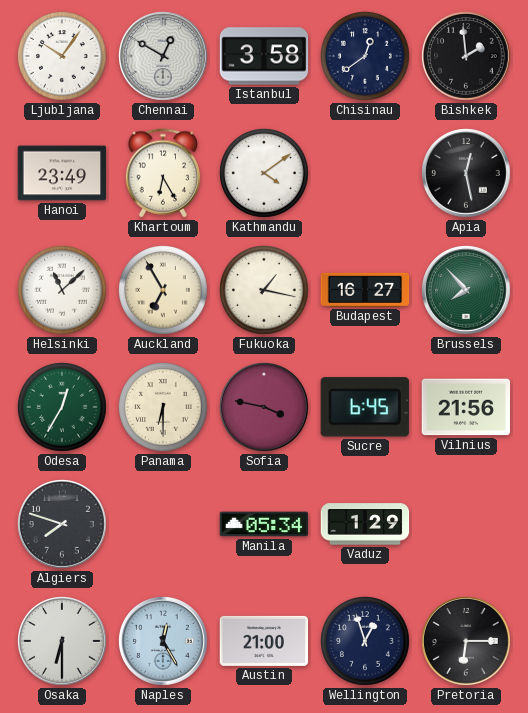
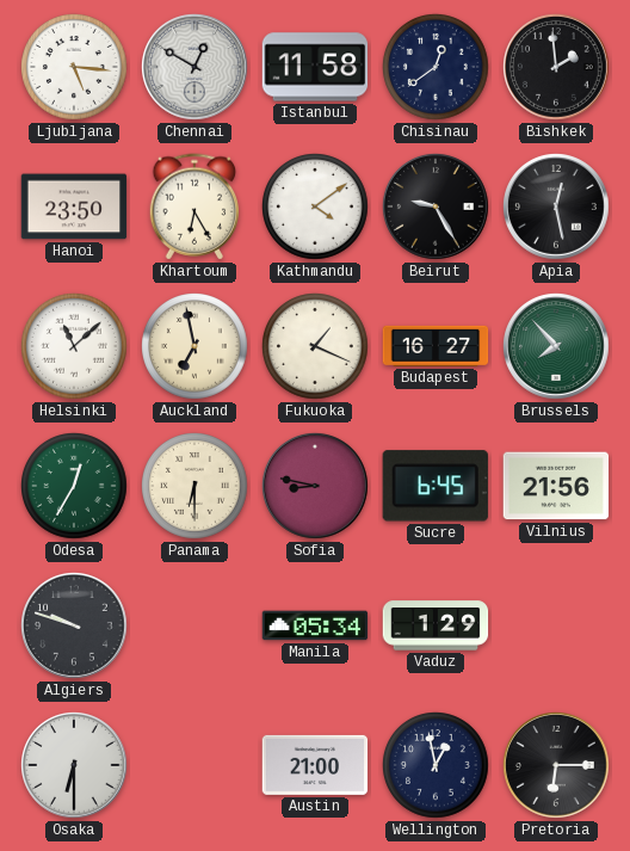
Ljubljana: 10:06 -> 5:16 (75, 68)
Istanbul: 3:58 -> 11:58 (315, 67)
Hanoi: 23:49 -> 23:50 (74, 206)
Beirut: none -> 9:25 (437, 208)
Auckland: 6:55 -> 6:58 (196, 347)
Fukuoka: 1:17 -> 1:19 (316, 347)
Sofia: 3:47 -> 8:47 (316, 487)
Algiers: 7:48 -> 9:48 (75, 627)
Naples: 12:25 -> none (164, 642)
Wellington: 12:57 -> 12:58 (437, 766)
